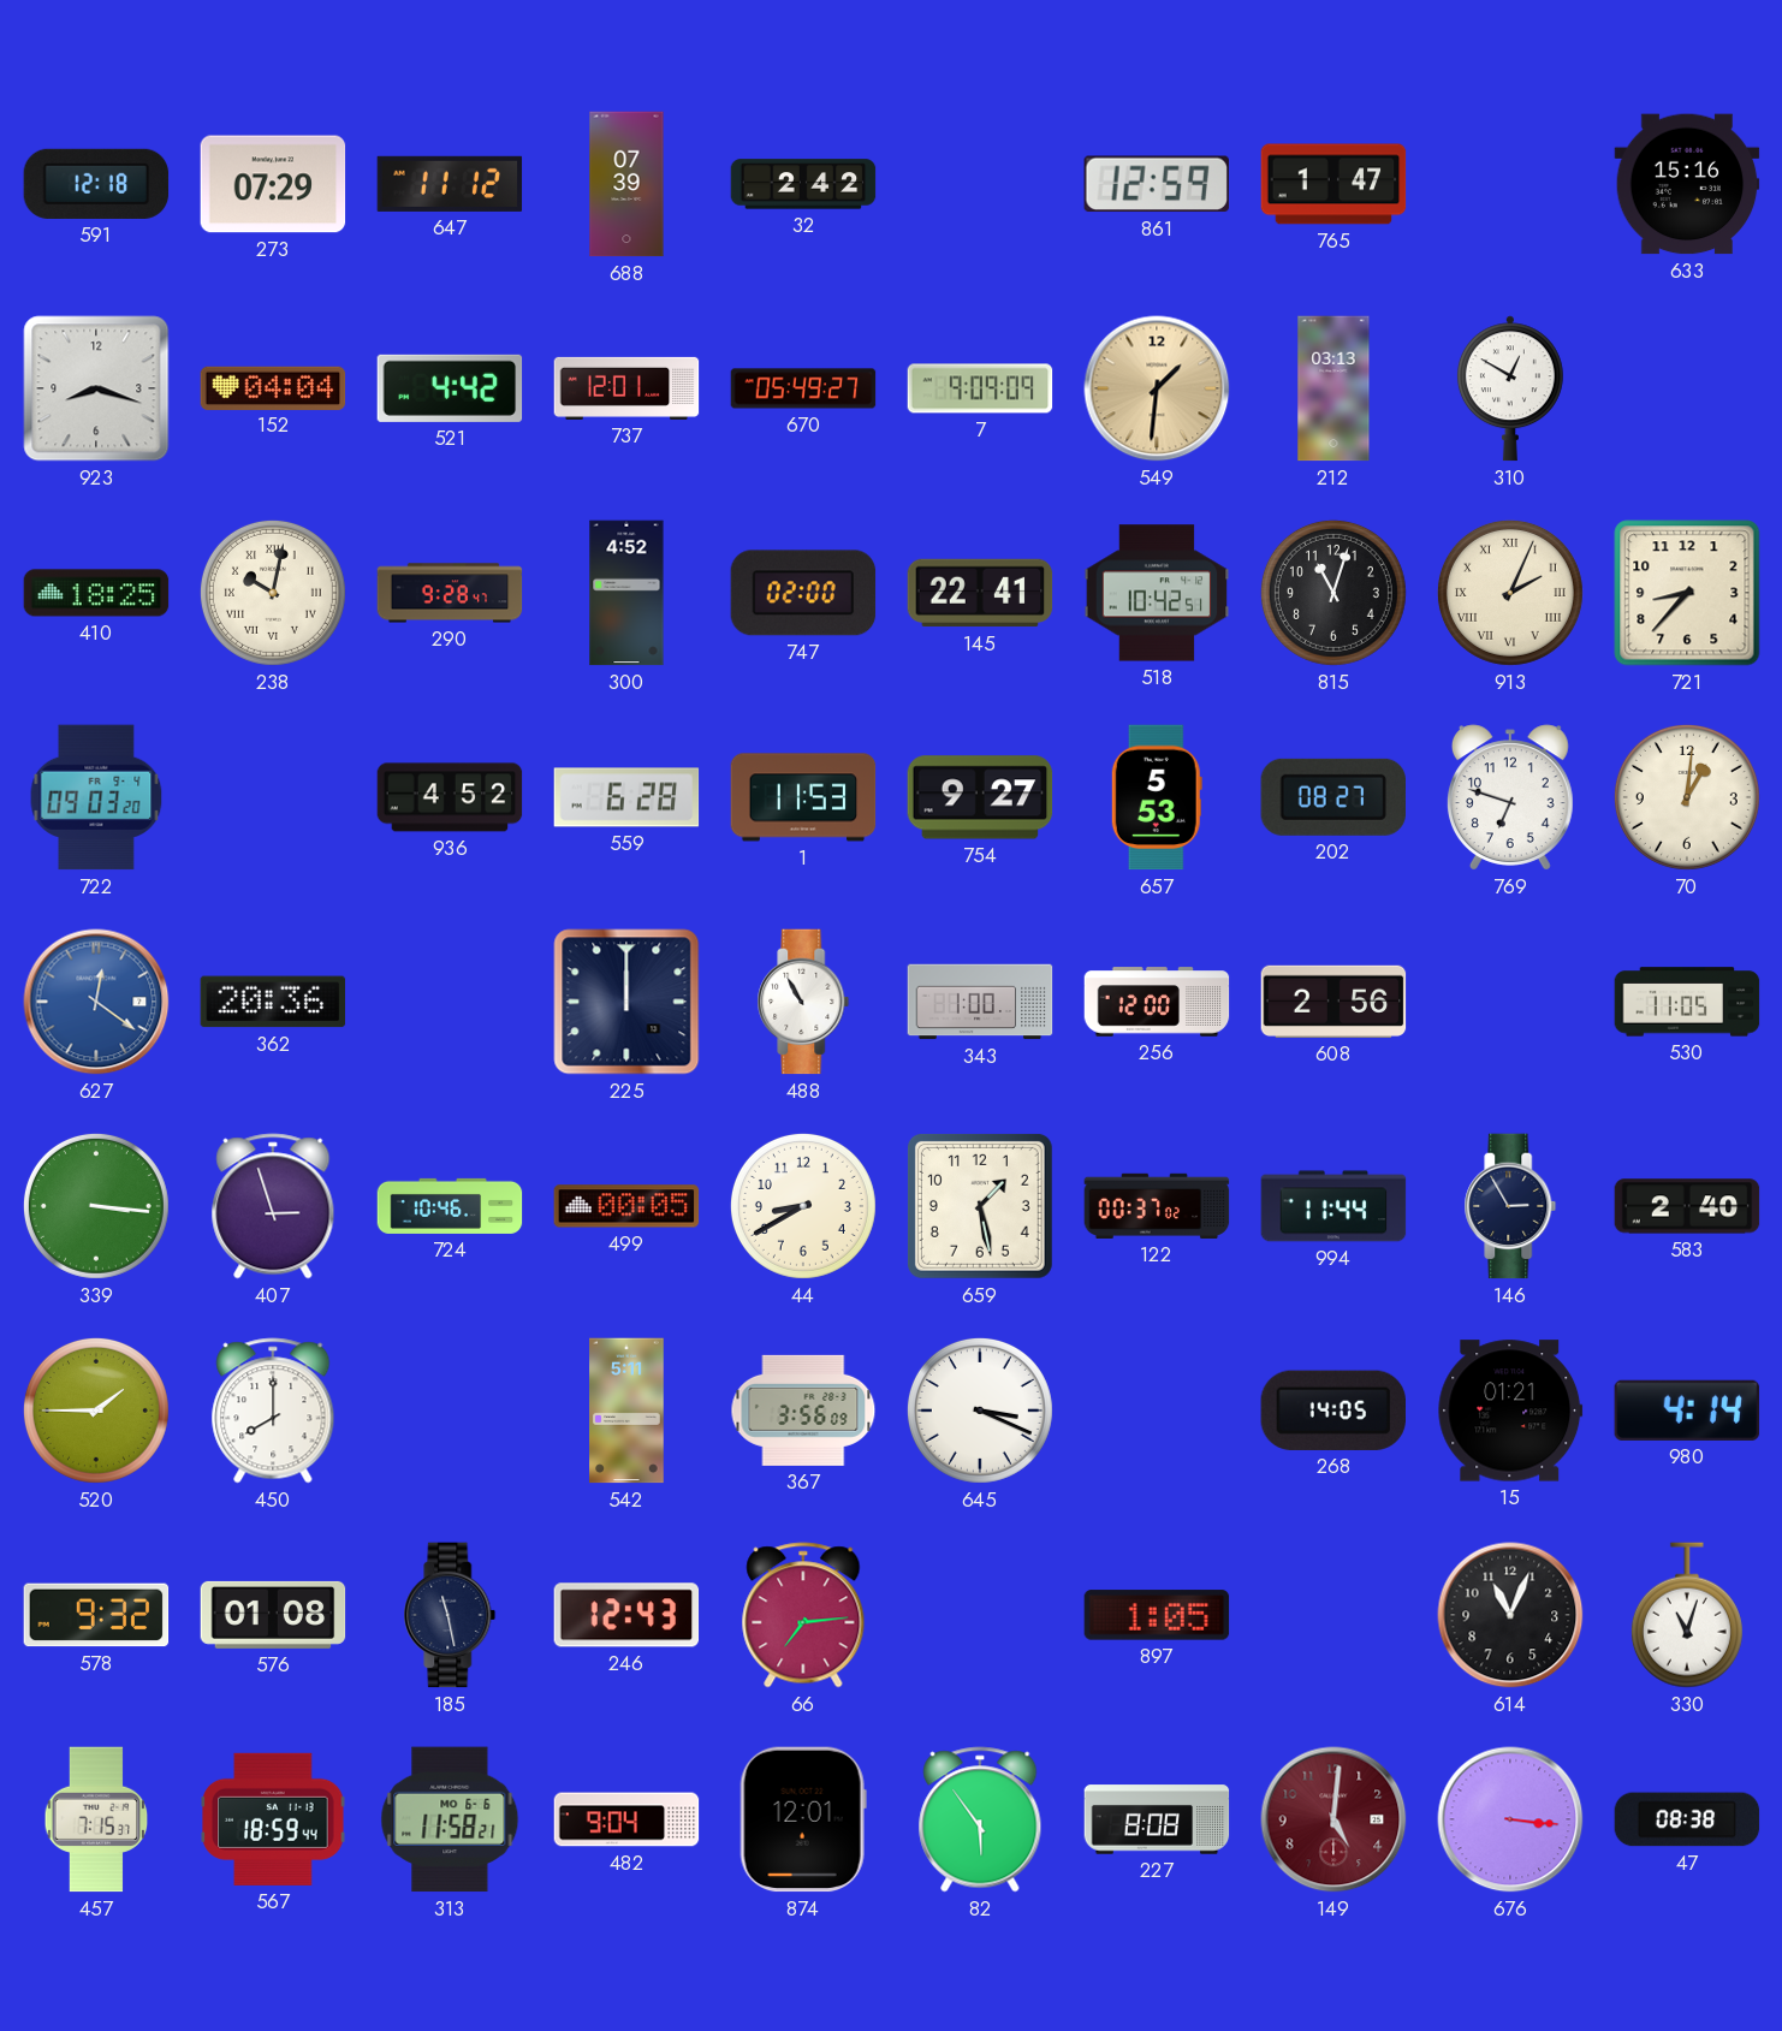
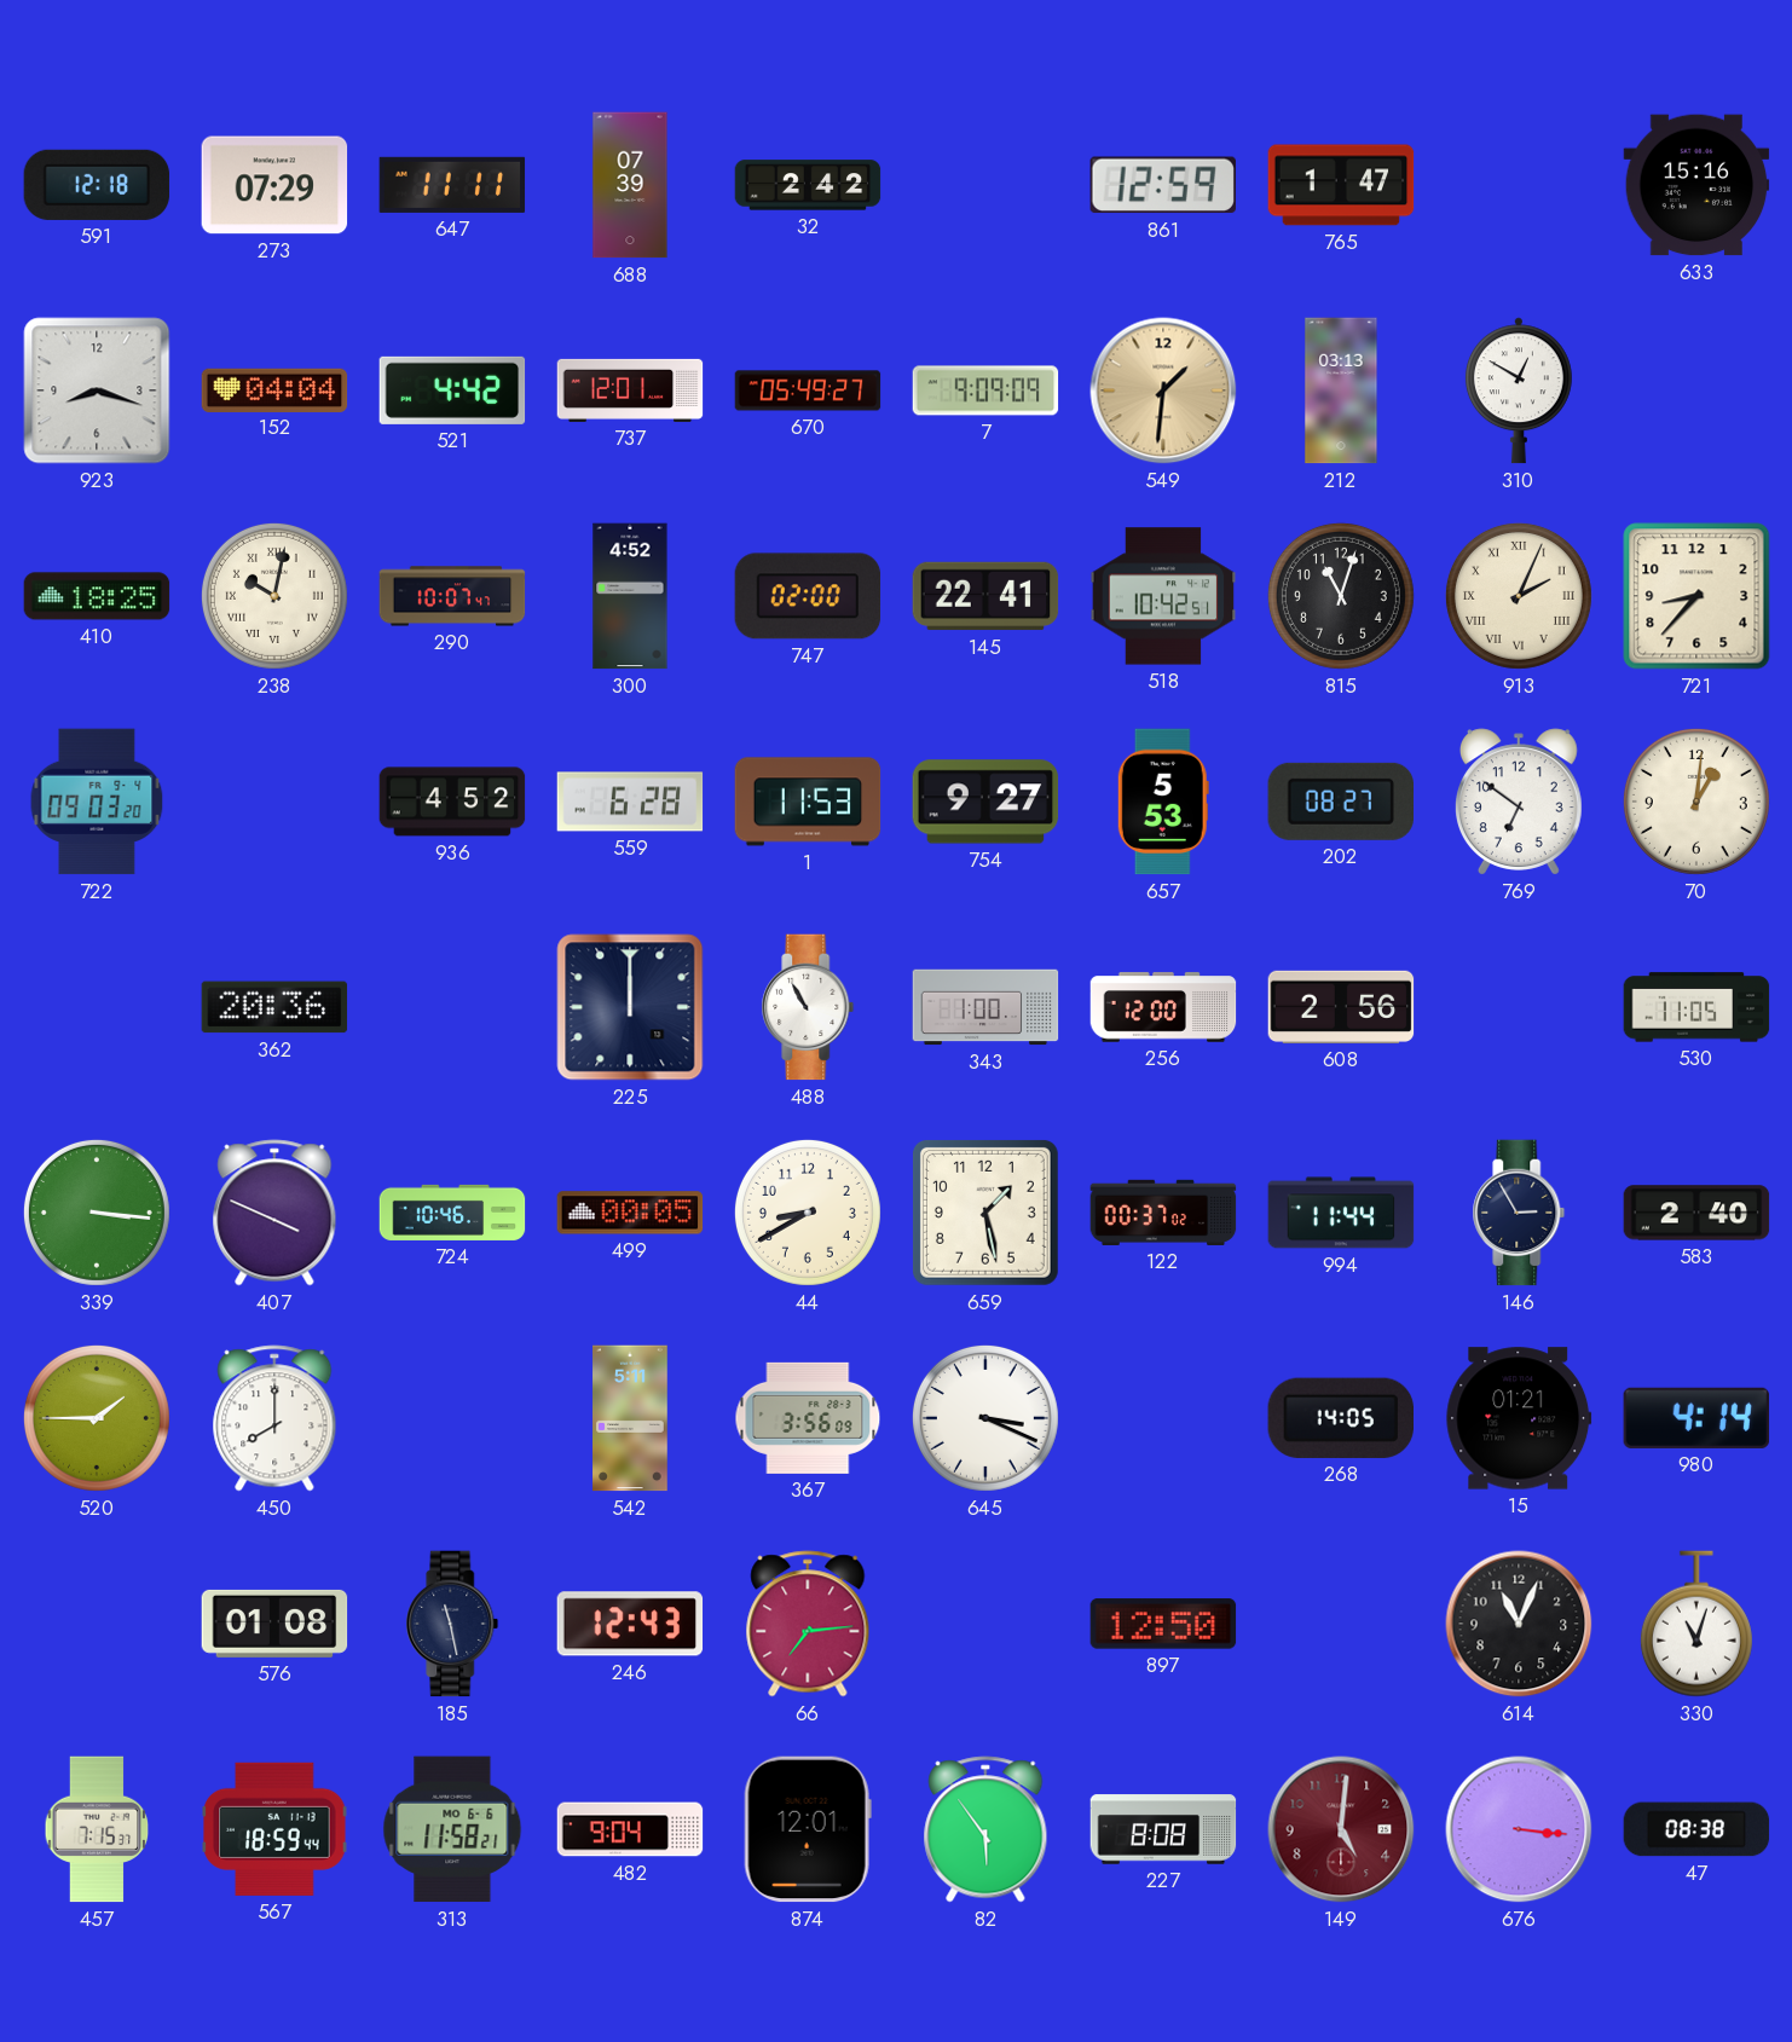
647: 11:12 -> 11:11 (452, 185)
290: 9:28 -> 10:07 (452, 596)
769: 6:48 -> 6:51 (1519, 802)
627: 12:21 -> none (96, 1002)
407: 2:57 -> 3:49 (274, 1213)
578: 9:32 -> none (96, 1615)
897: 1:05 -> 12:50 (1163, 1624)
